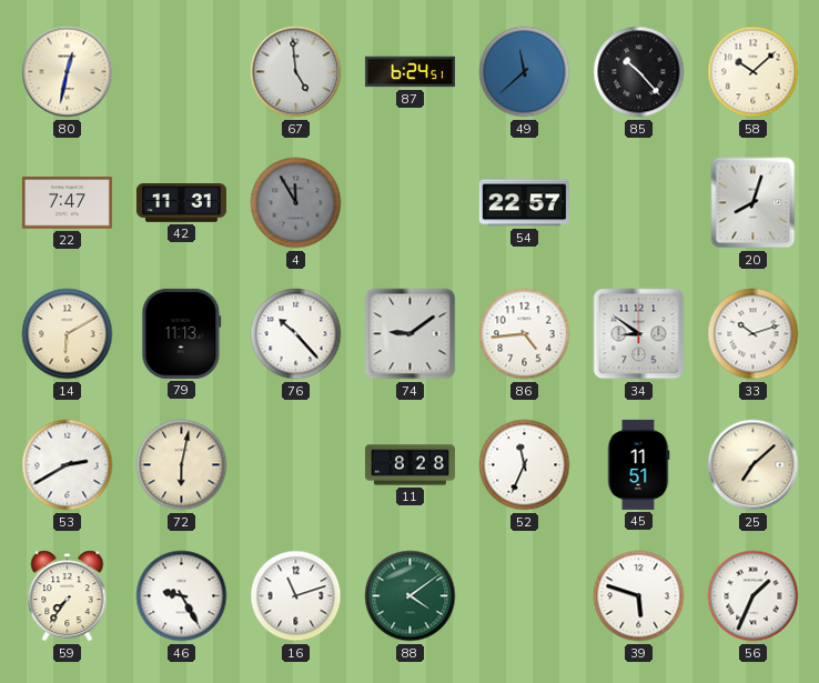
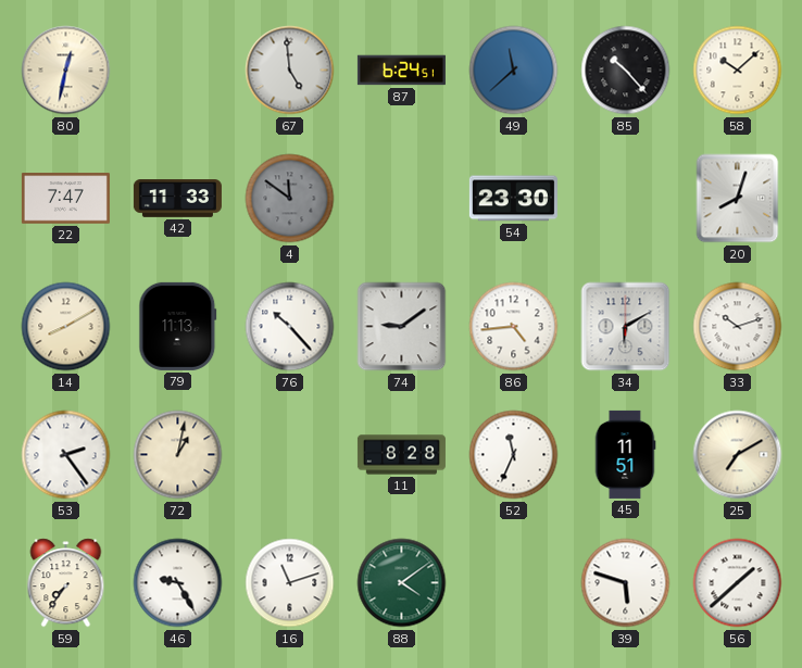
42: 11:31 -> 11:33 (177, 199)
4: 11:55 -> 11:51 (290, 199)
54: 22:57 -> 23:30 (513, 199)
14: 6:10 -> 8:10 (66, 327)
34: 8:51 -> 6:10 (626, 327)
53: 2:40 -> 2:24 (66, 455)
72: 6:02 -> 1:02 (178, 455)
25: 7:08 -> 7:10 (738, 455)
56: 1:34 -> 1:38 (738, 583)
